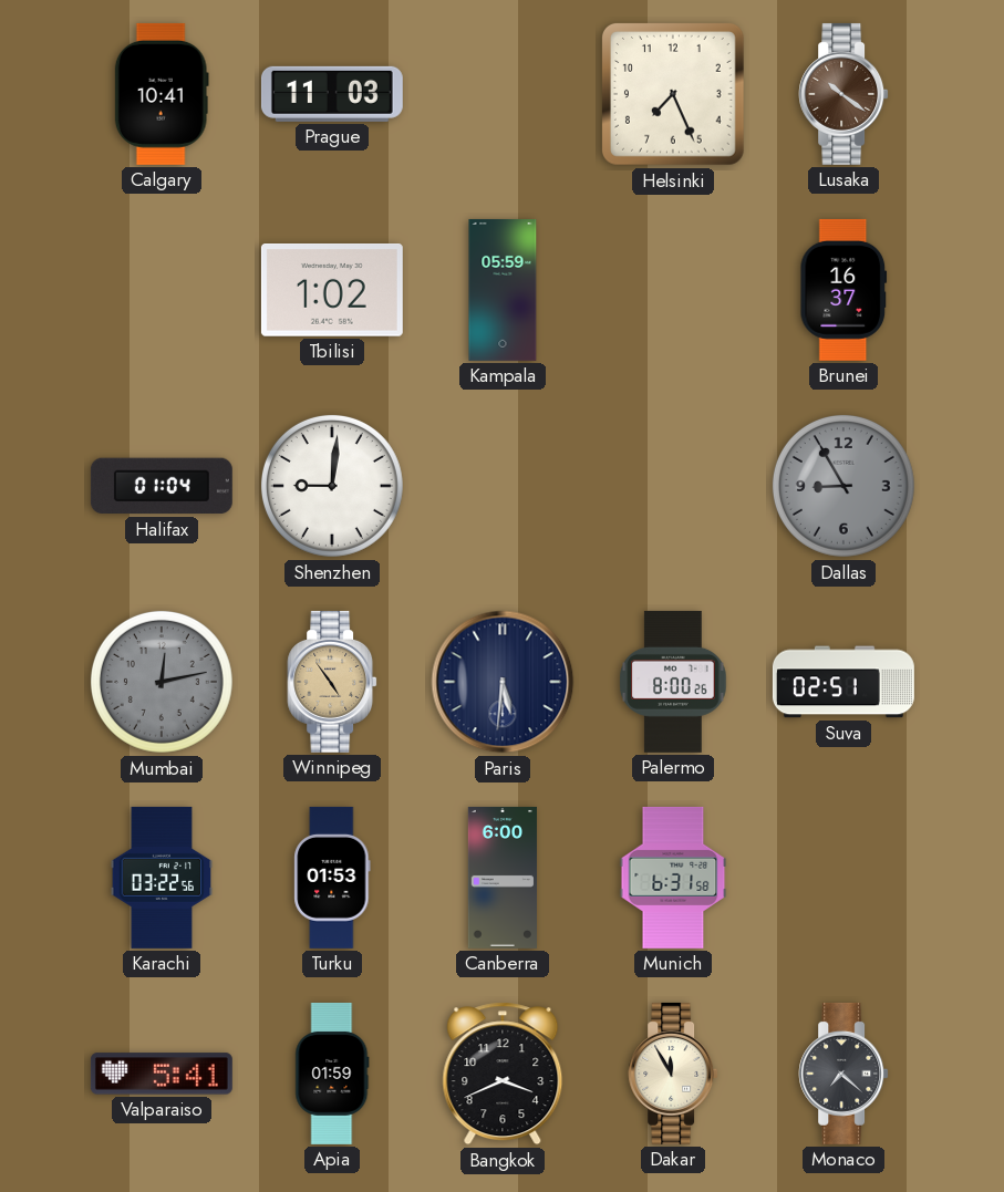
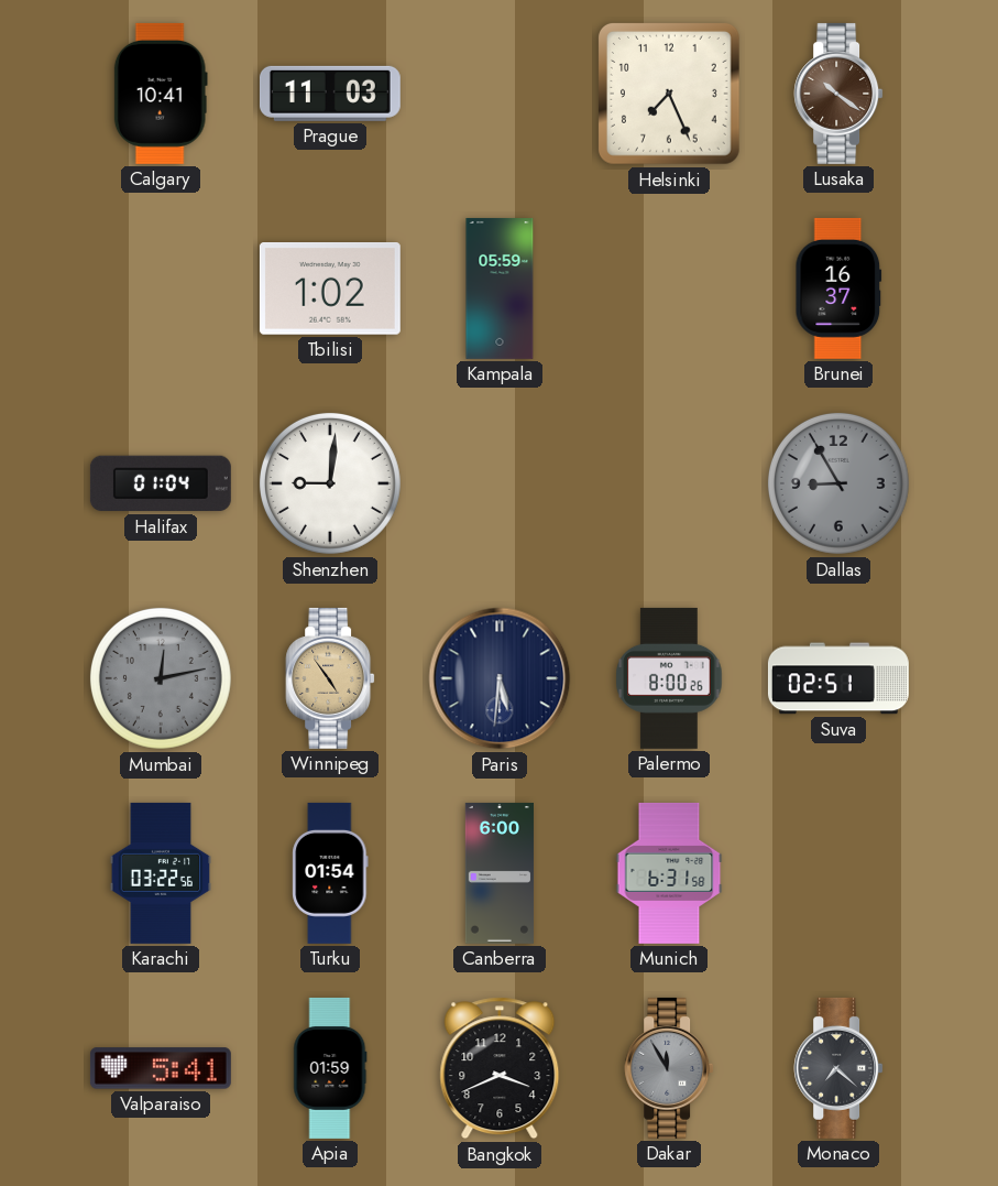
Turku: 01:53 -> 01:54 (330, 873)
Dakar dial: cream -> grey (669, 1068)
